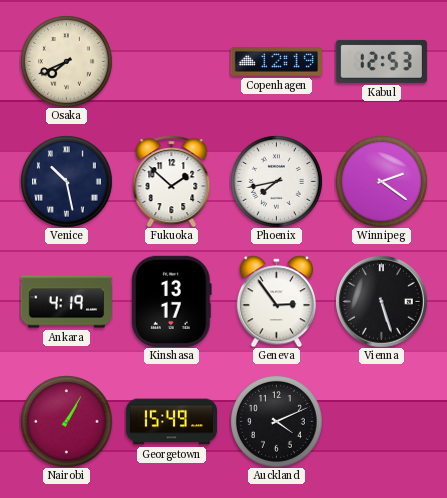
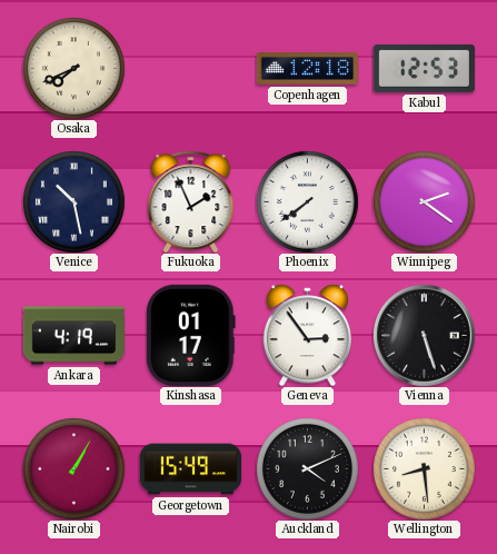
Copenhagen: 12:19 -> 12:18 (307, 69)
Fukuoka: 1:52 -> 1:56 (191, 201)
Phoenix: 7:43 -> 7:39 (308, 202)
Kinshasa: 13:17 -> 01:17 (191, 335)
Wellington: none -> 8:29 (425, 469)
